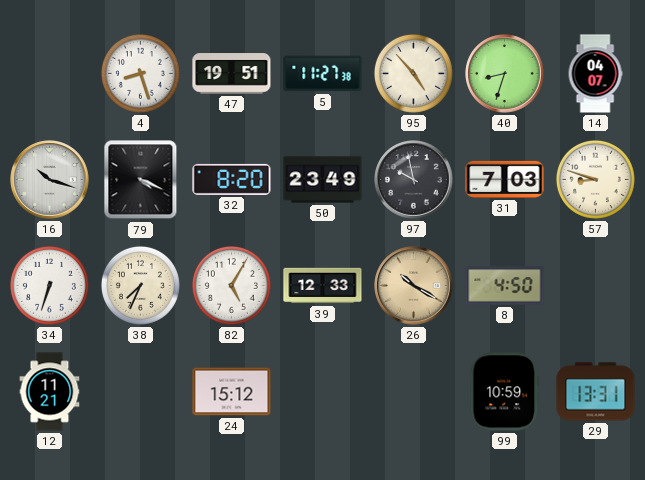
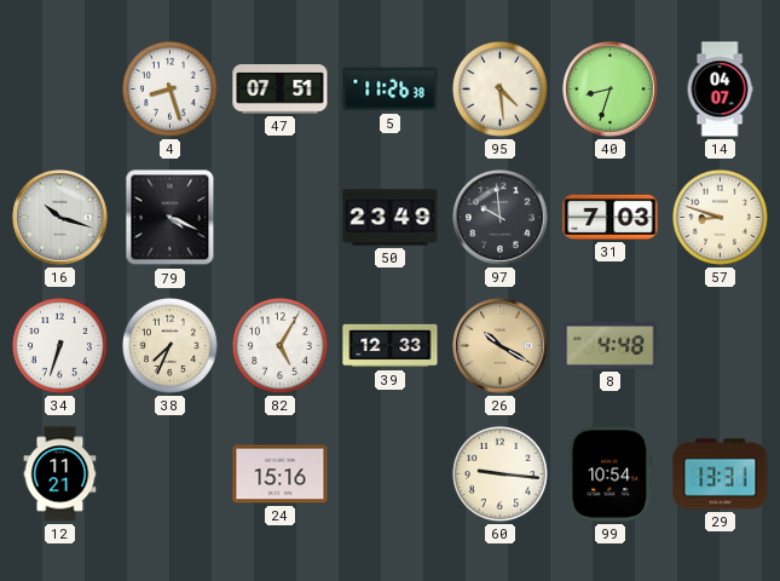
47: 19:51 -> 07:51 (281, 90)
5: 11:27 -> 11:26 (391, 90)
95: 4:53 -> 4:29 (499, 88)
32: 8:20 -> none (232, 179)
97: 9:58 -> 9:59 (501, 218)
8: 4:50 -> 4:48 (611, 346)
24: 15:12 -> 15:16 (281, 474)
60: none -> 9:16 (499, 473)
99: 10:59 -> 10:54 (611, 474)
